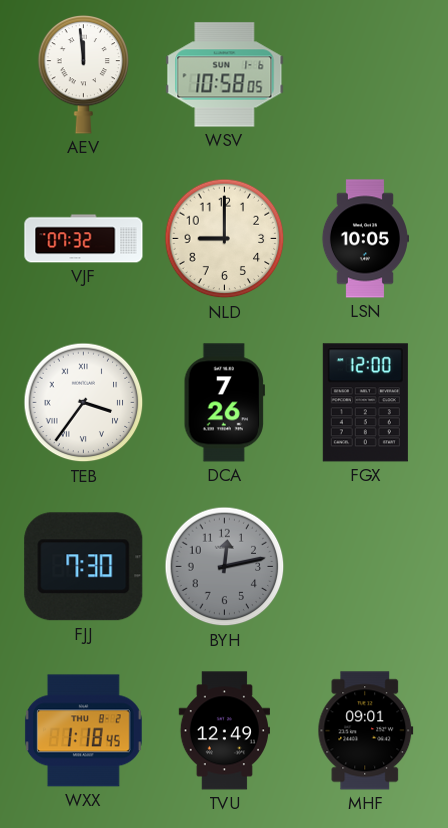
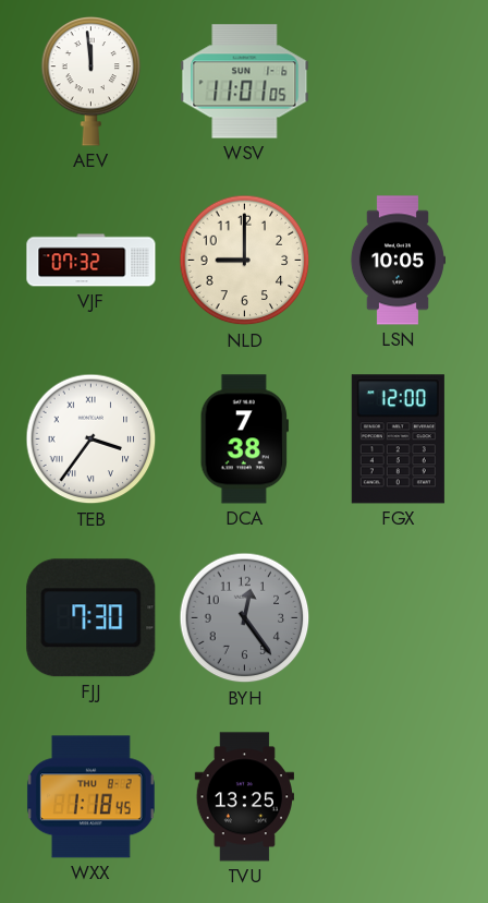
WSV: 10:58 -> 11:01 (245, 82)
DCA: 7:26 -> 7:38 (244, 440)
BYH: 12:13 -> 12:24 (245, 618)
TVU: 12:49 -> 13:25 (244, 797)
MHF: 09:01 -> none (366, 731)
